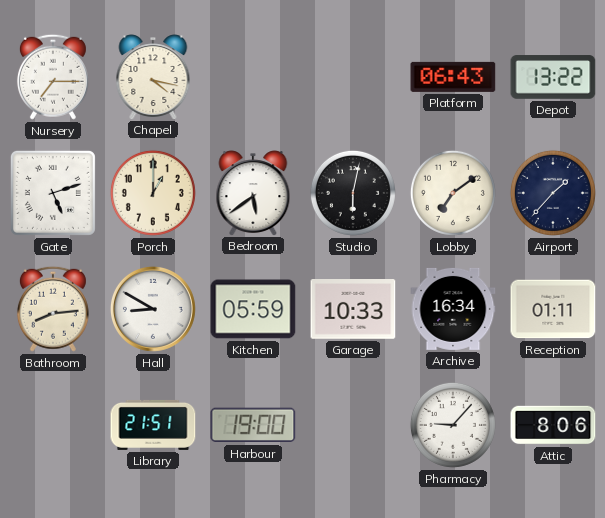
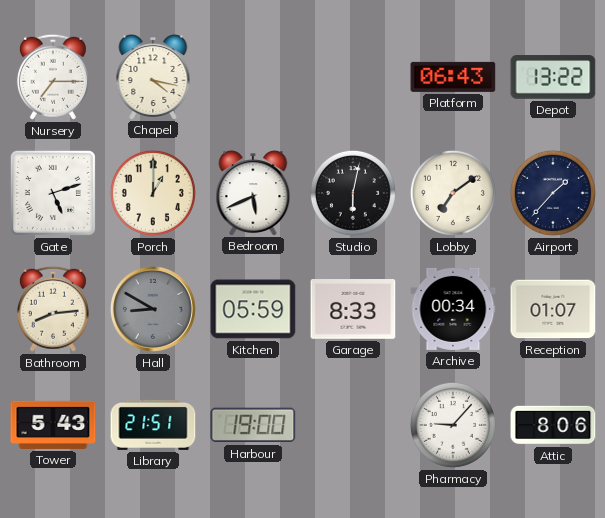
Bedroom: 5:39 -> 5:41 (253, 193)
Hall dial: white -> grey (153, 309)
Garage: 10:33 -> 8:33 (353, 309)
Archive: 16:34 -> 00:34 (453, 309)
Reception: 01:11 -> 01:07 (553, 309)
Tower: none -> 5:43 (53, 425)
